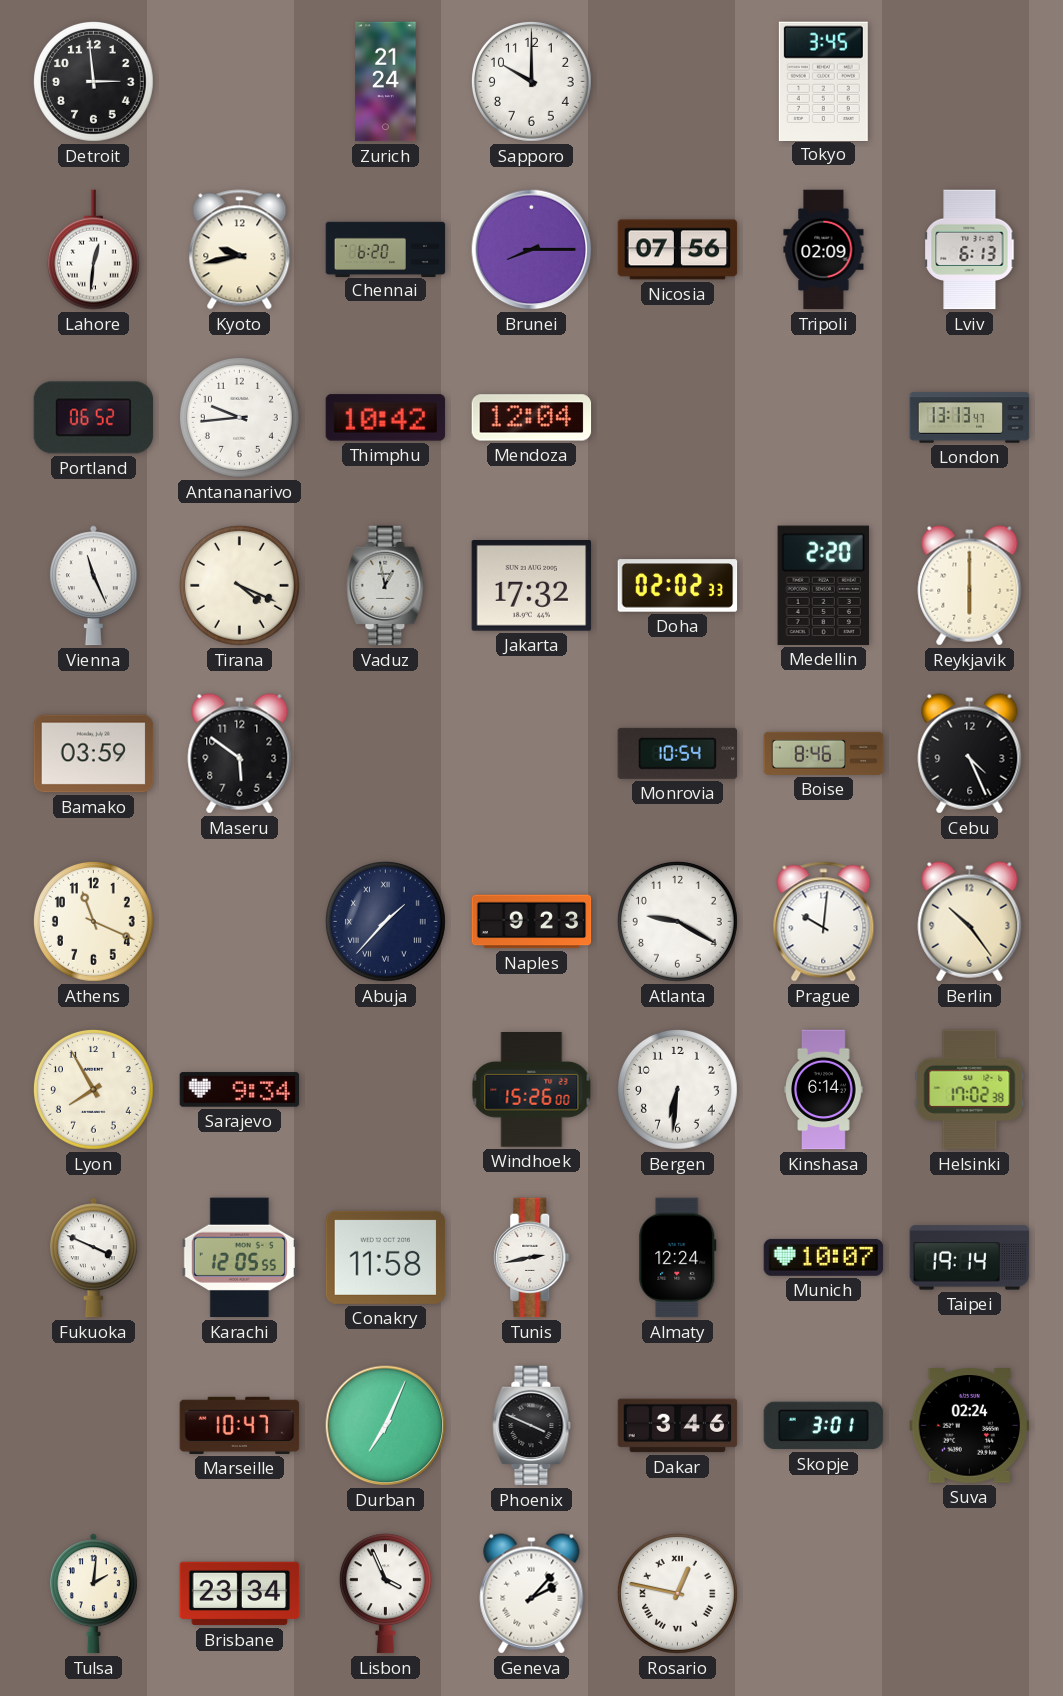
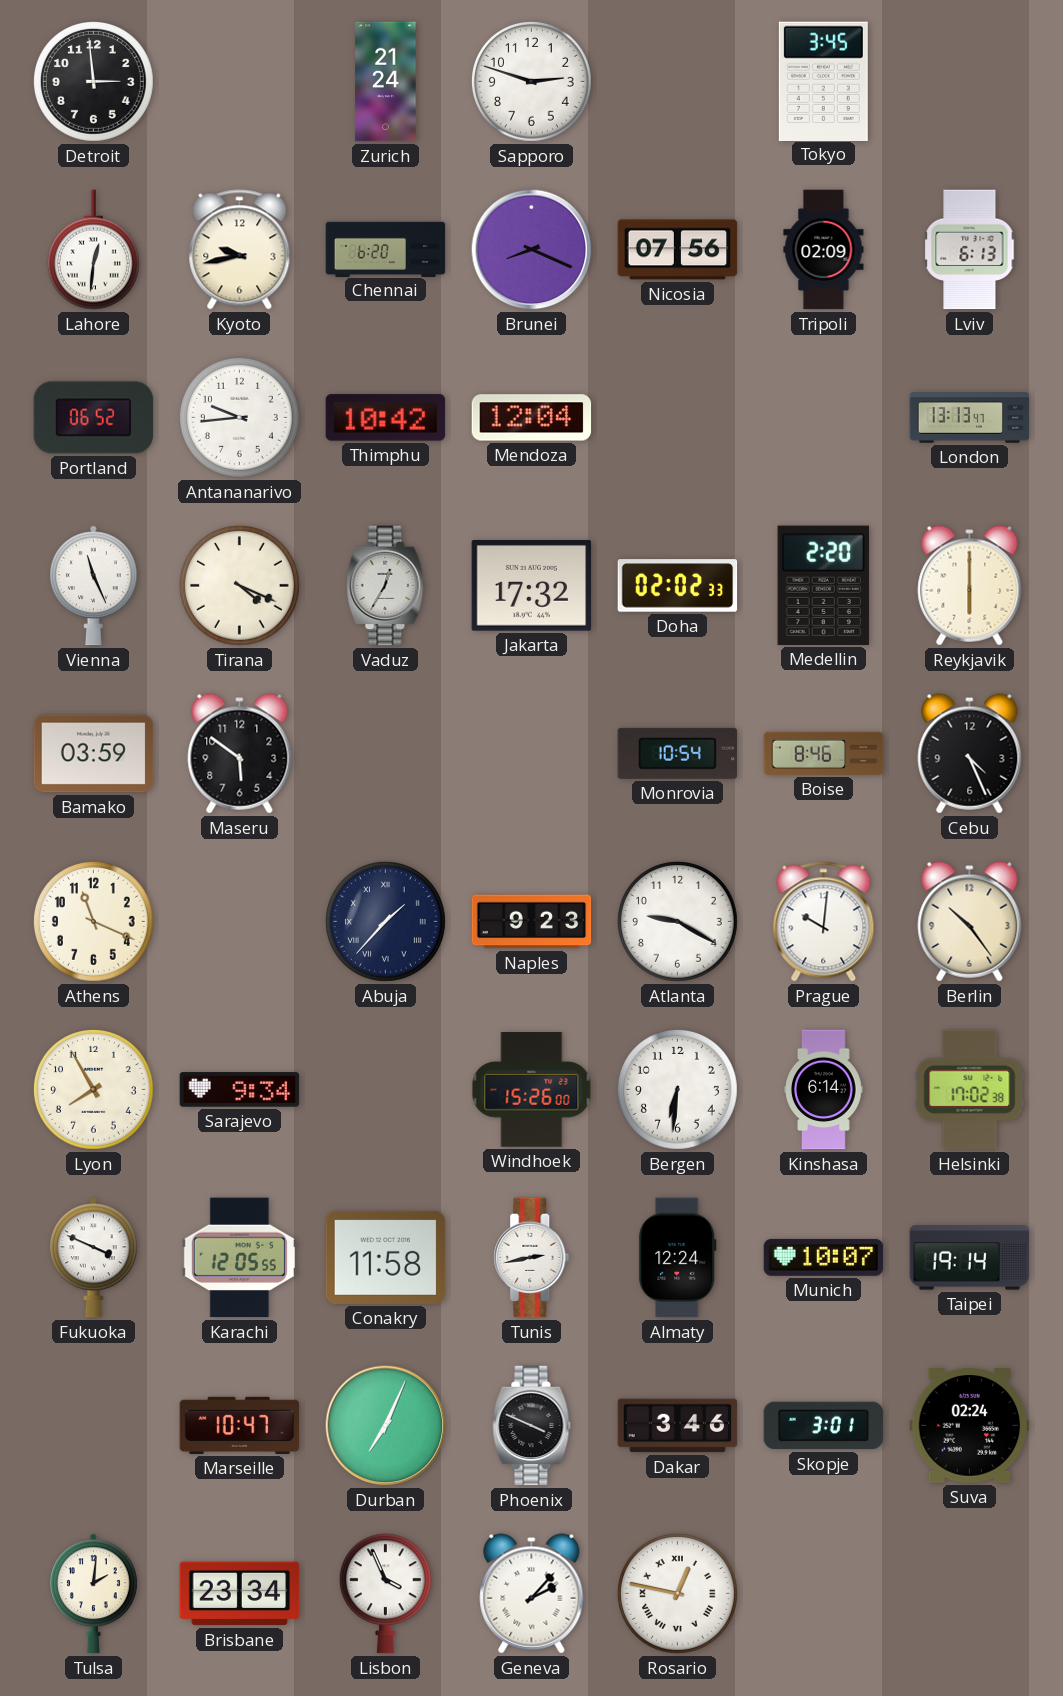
Sapporo: 10:00 -> 2:48 (531, 81)
Brunei: 8:15 -> 8:19 (532, 250)
Vaduz: 12:58 -> 12:35 (386, 586)
